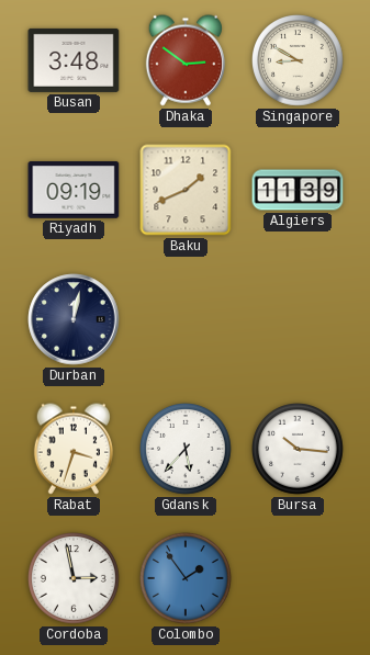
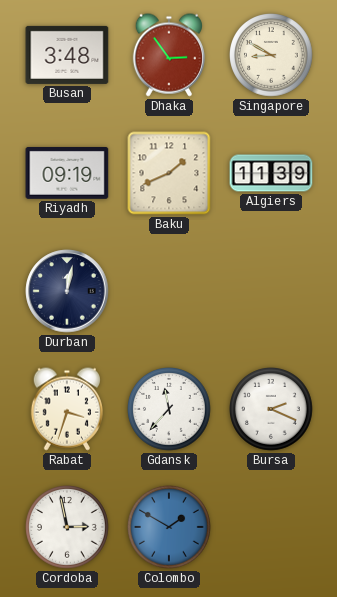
Dhaka: 2:51 -> 2:54 (169, 55)
Gdansk: 5:37 -> 11:37 (170, 410)
Bursa: 10:16 -> 2:19 (272, 410)
Colombo: 1:54 -> 1:50 (170, 528)
